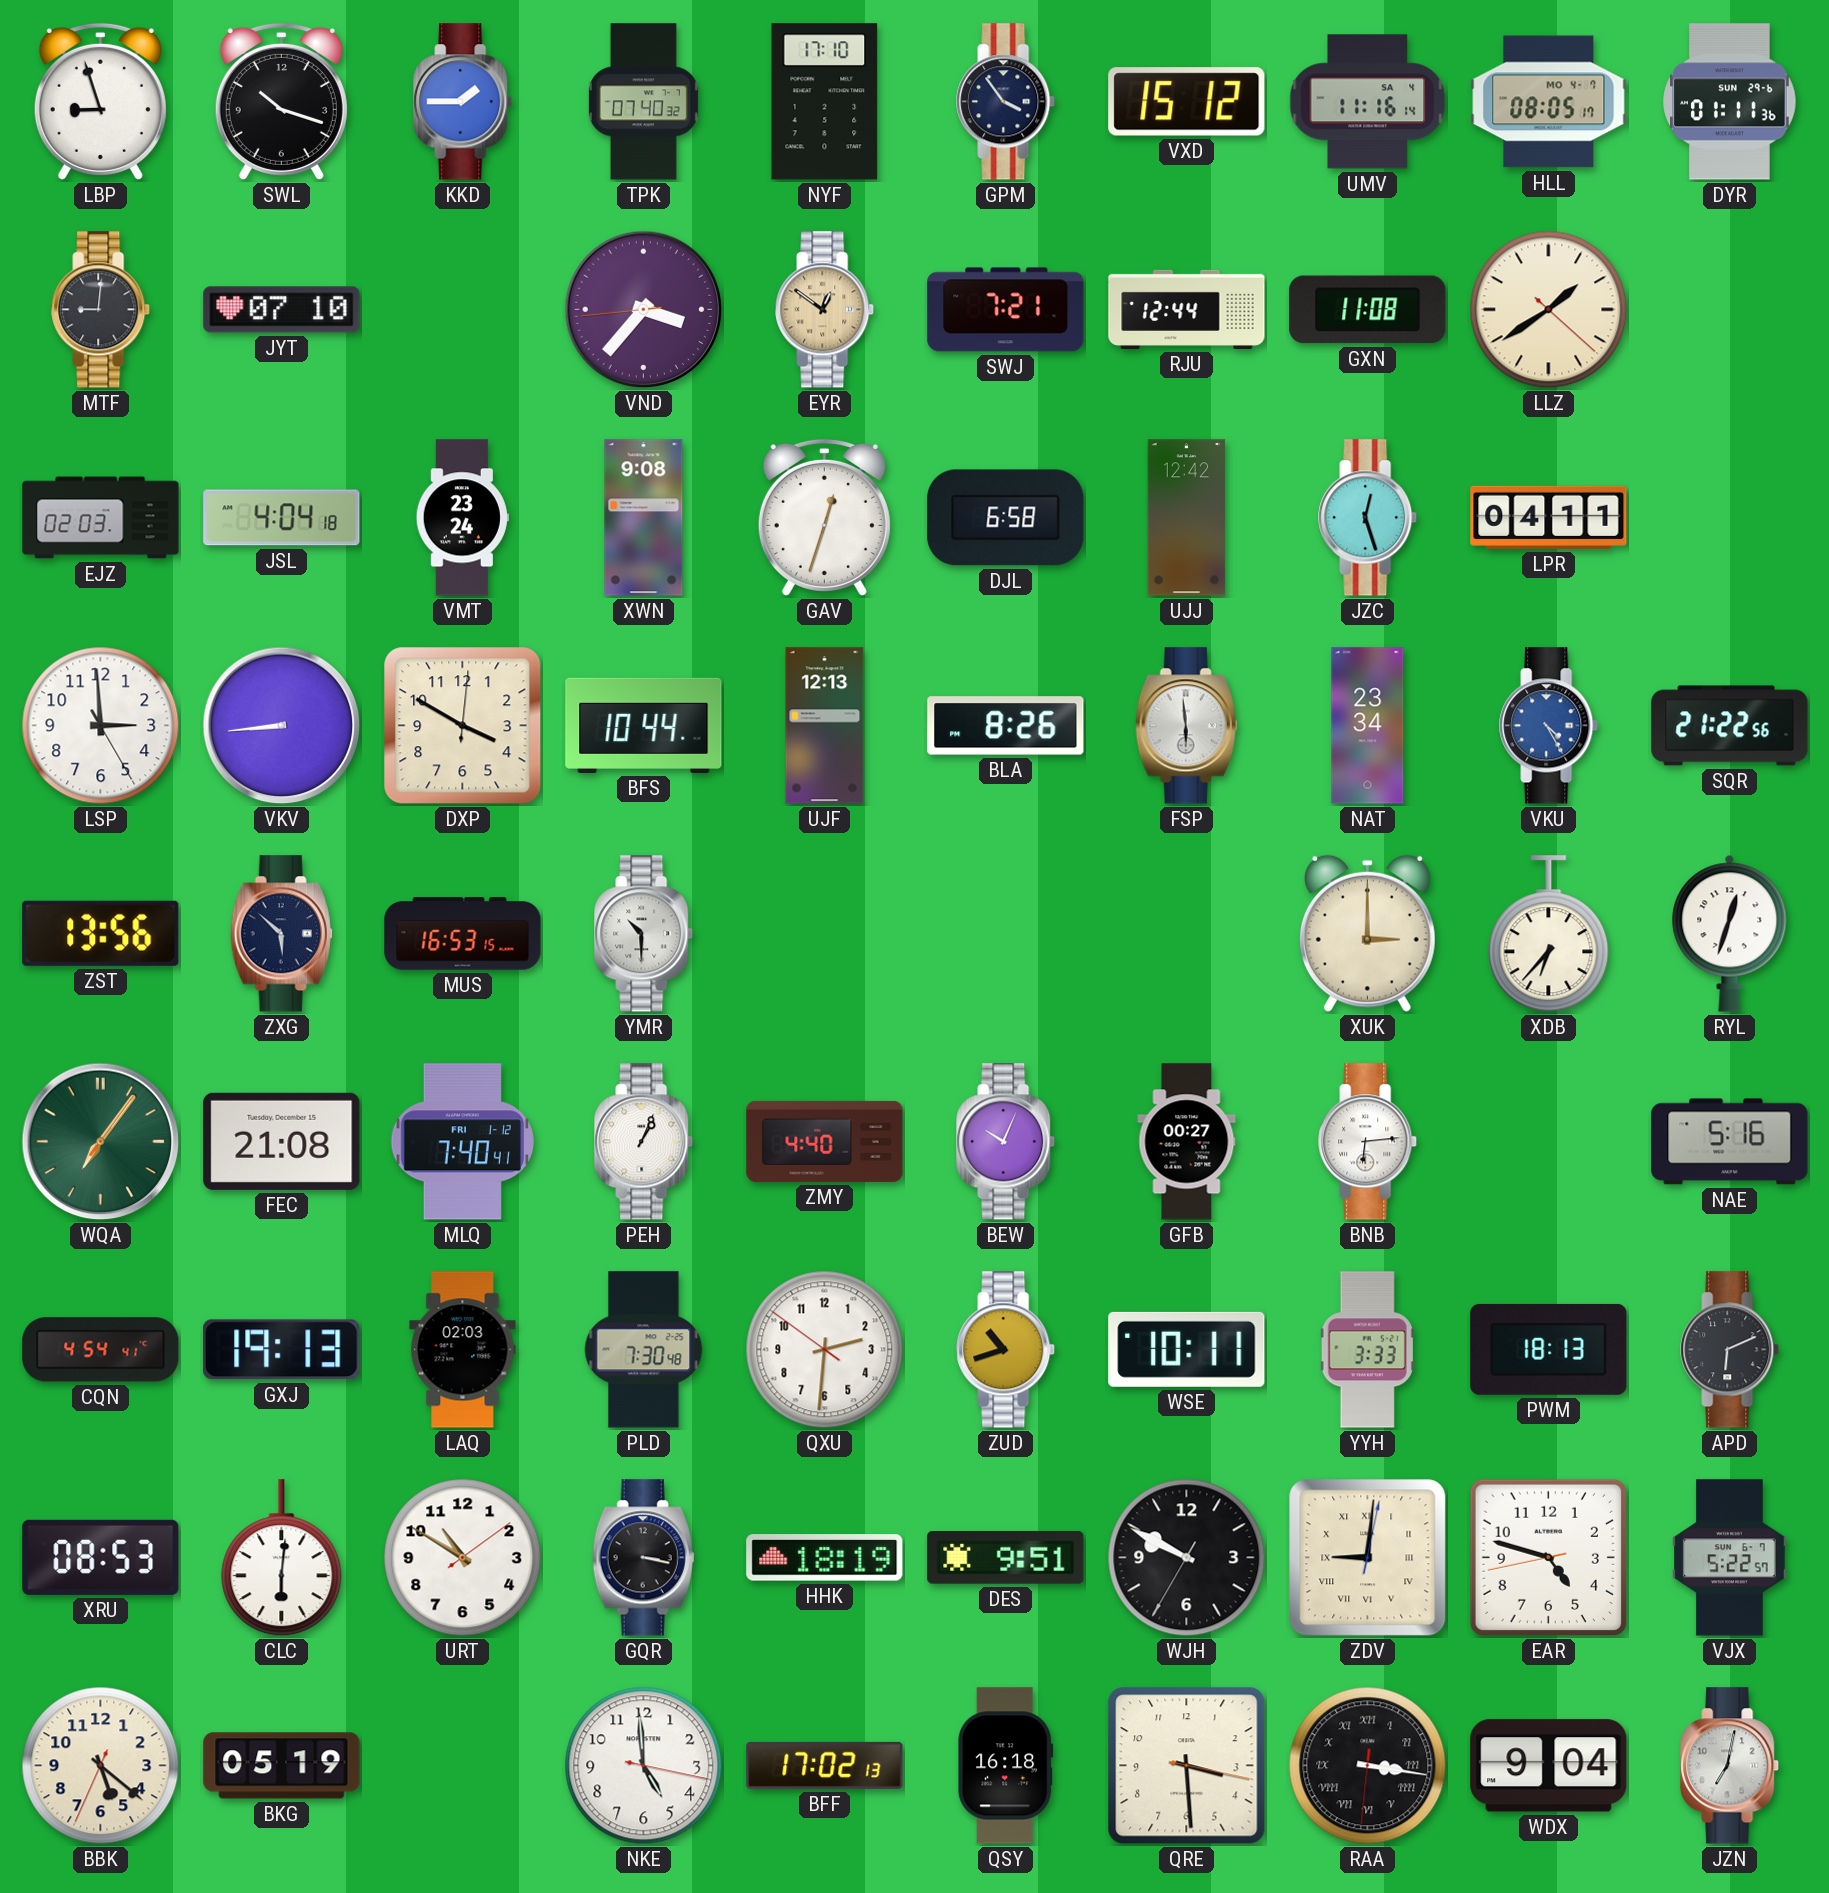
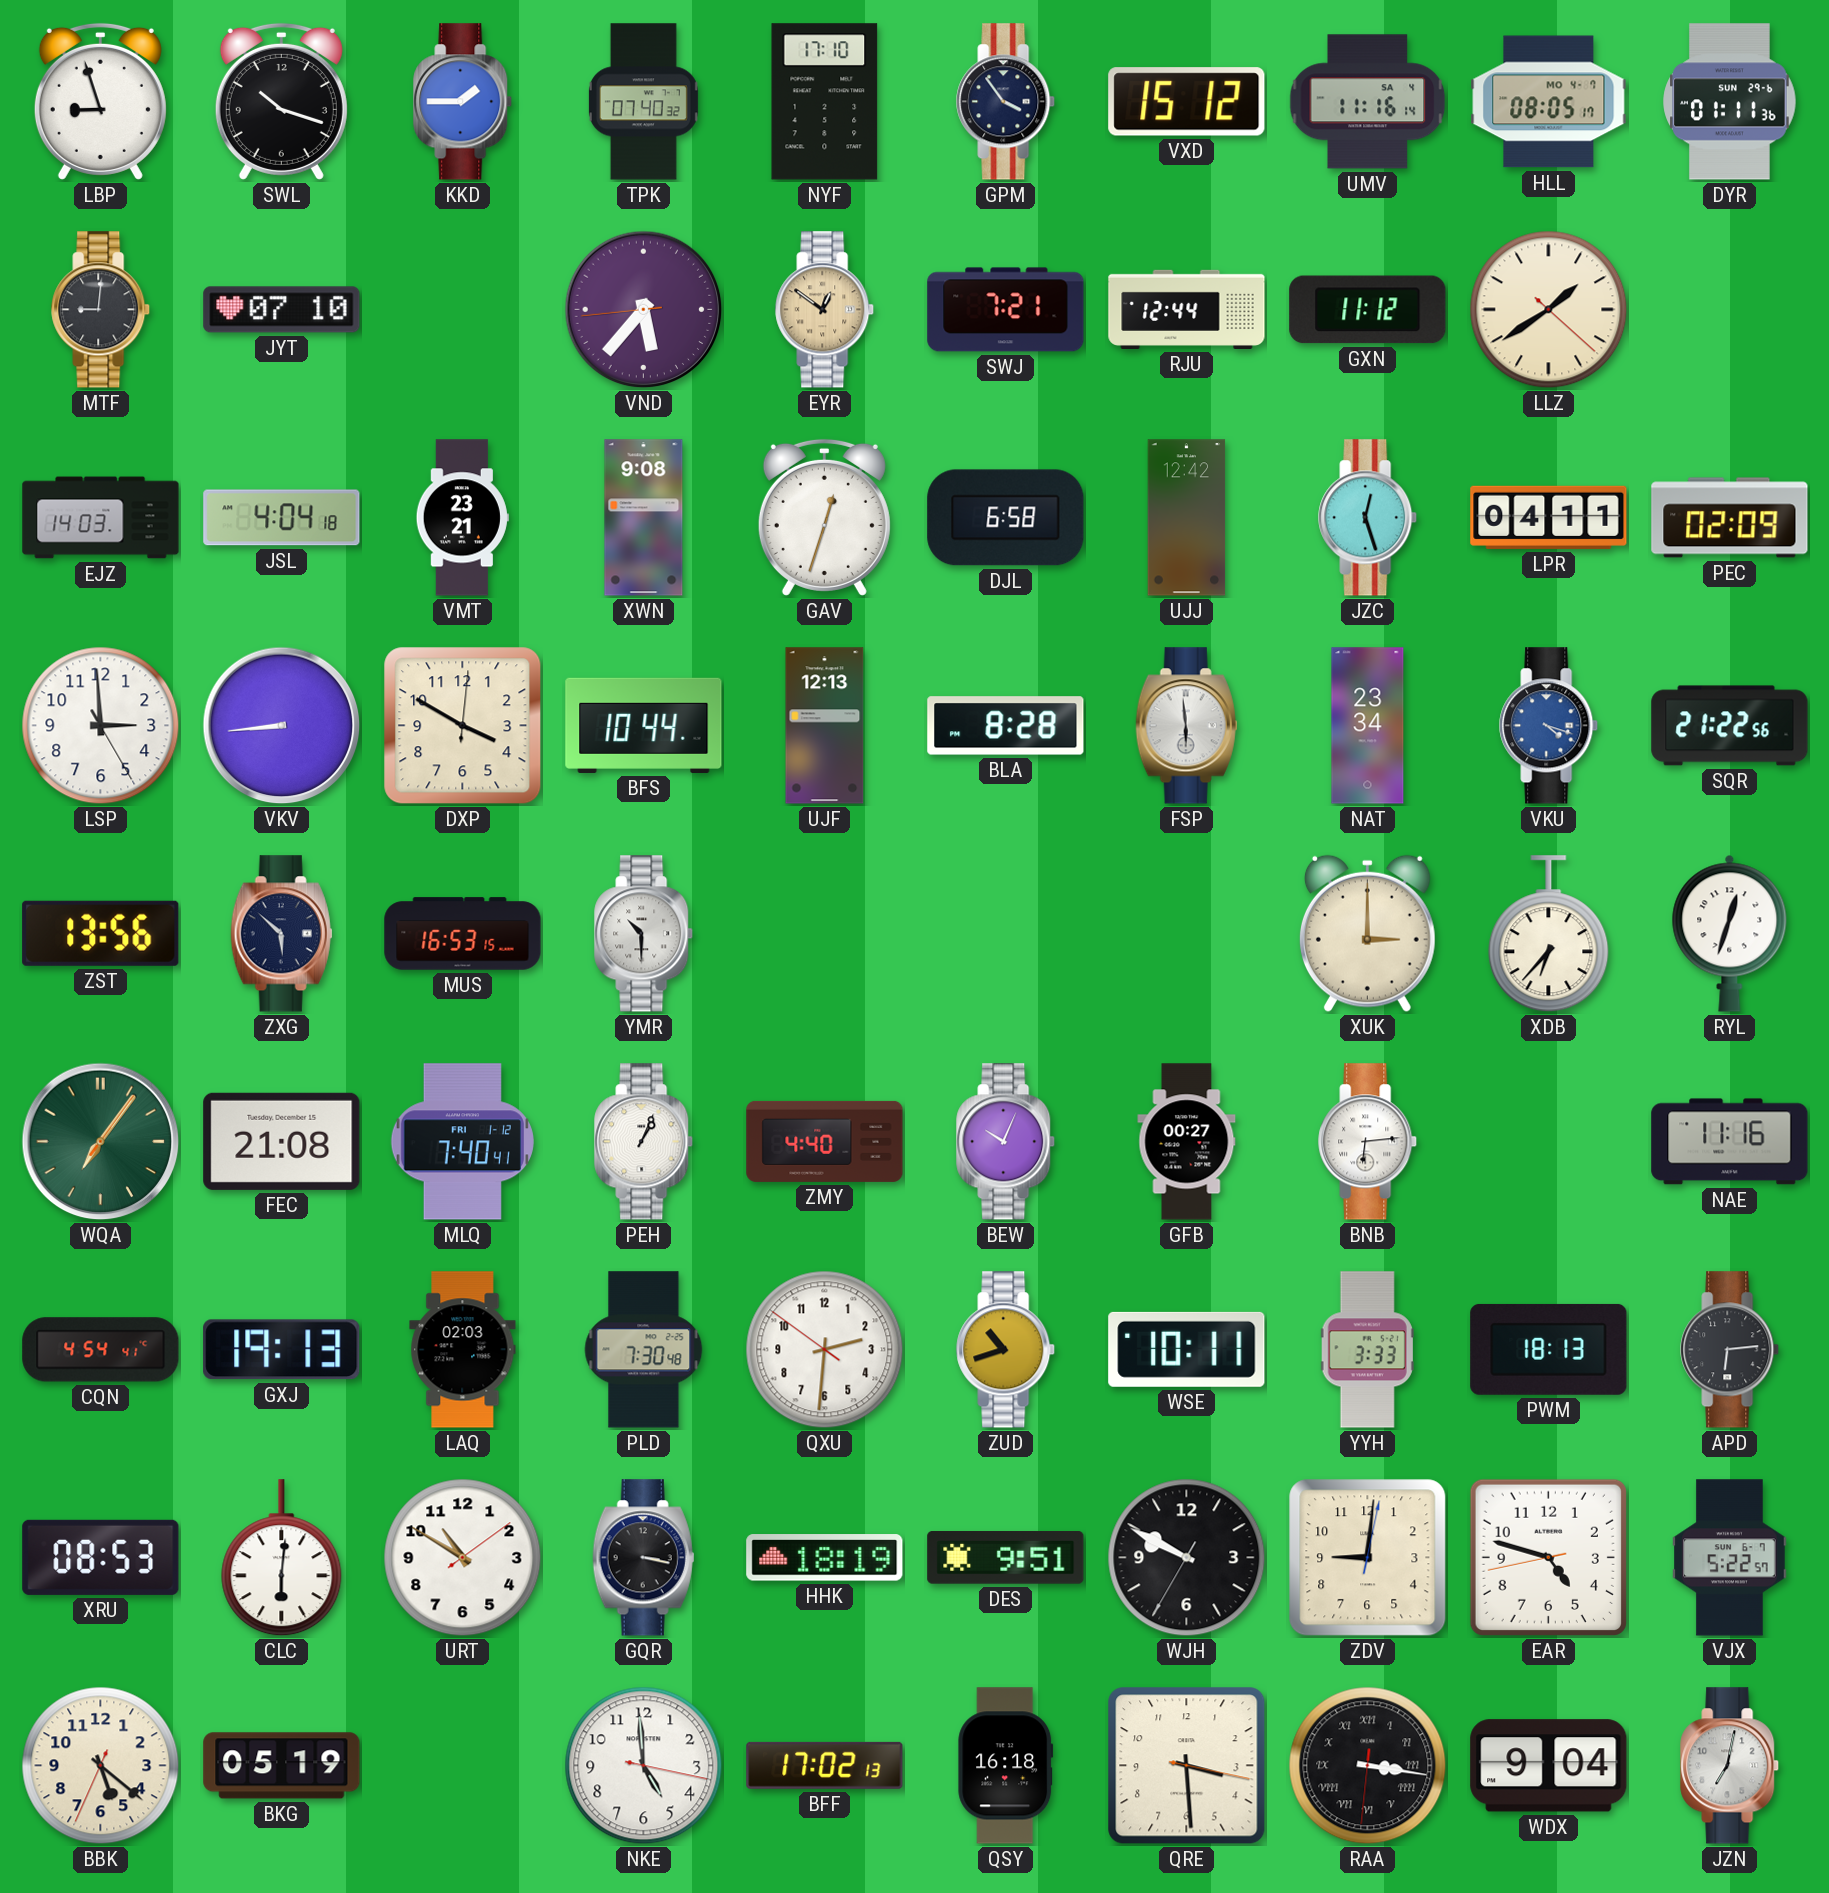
VND: 3:36 -> 5:36 (644, 310)
GXN: 11:08 -> 11:12 (1368, 310)
EJZ: 02:03 -> 14:03 (101, 518)
VMT: 23:24 -> 23:21 (462, 518)
PEC: none -> 02:09 (1730, 518)
BLA: 8:26 -> 8:28 (1006, 726)
VKU: 4:25 -> 4:18 (1549, 726)
NAE: 5:16 -> 11:16 (1730, 1142)
APD: 6:11 -> 6:14 (1730, 1350)
ZDV numerals: Roman -> Arabic (1368, 1558)
